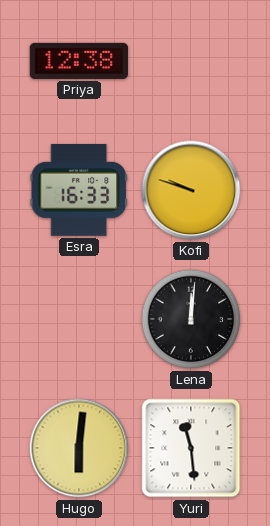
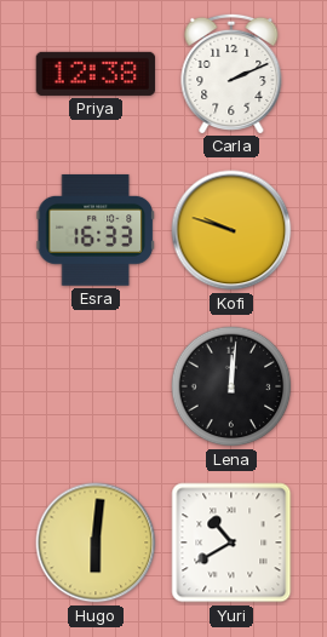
Carla: none -> 2:11 (231, 73)
Yuri: 11:29 -> 10:40 (231, 543)
